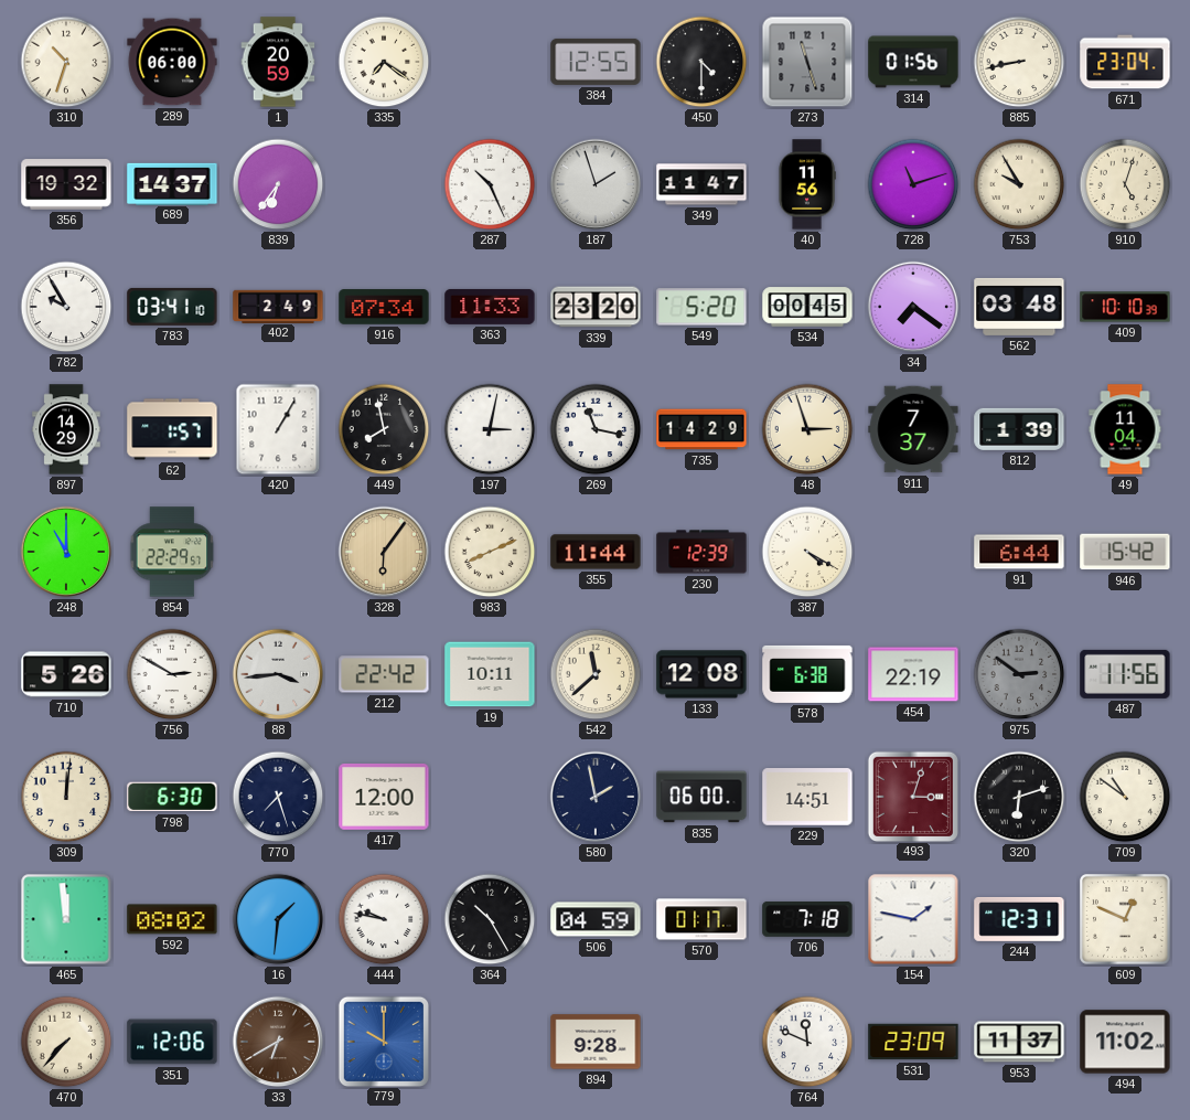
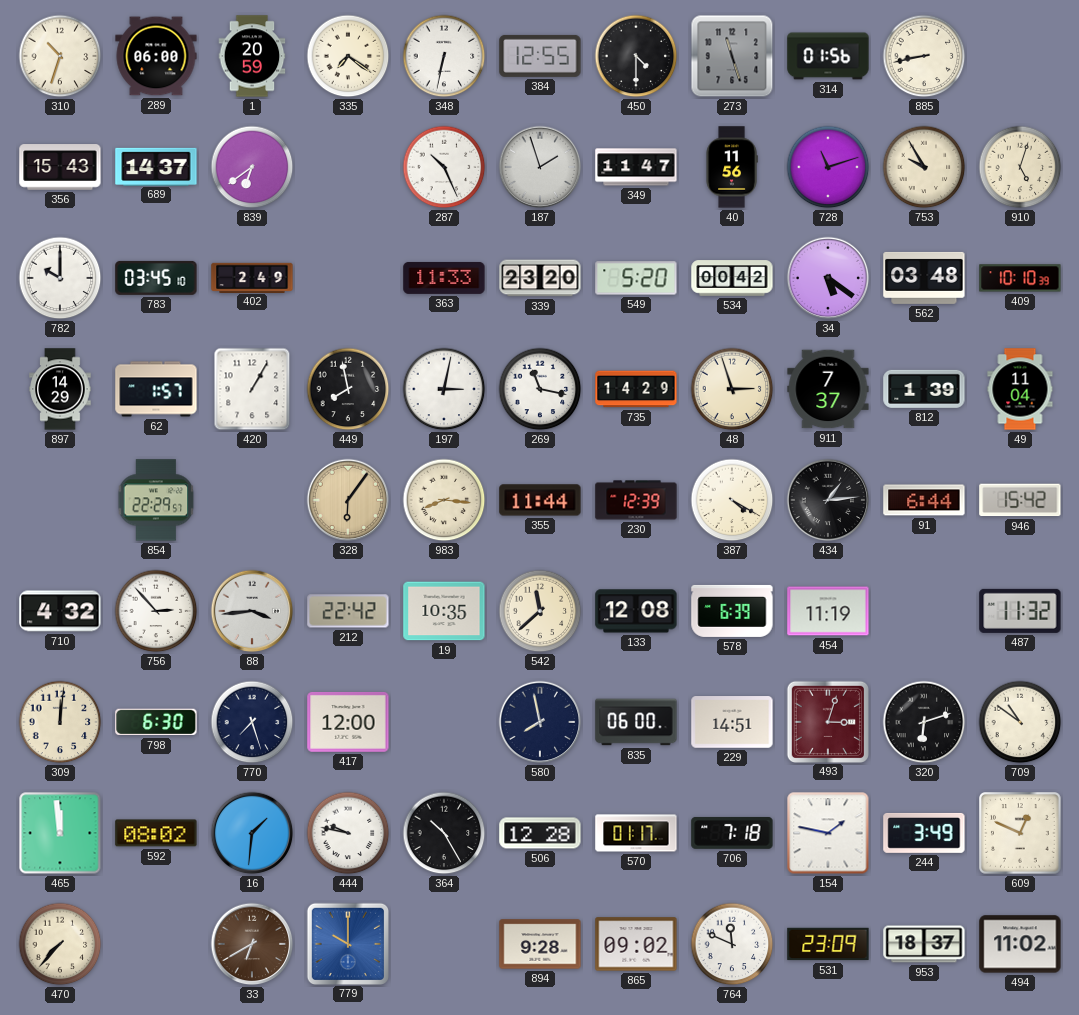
348: none -> 6:32 (444, 56)
671: 23:04 -> none (1125, 62)
356: 19:32 -> 15:43 (60, 167)
839: 6:36 -> 6:39 (252, 167)
782: 9:55 -> 10:00 (60, 278)
783: 03:41 -> 03:45 (156, 278)
916: 07:34 -> none (384, 307)
534: 00:45 -> 00:42 (732, 278)
34: 7:21 -> 5:21 (828, 278)
248: 11:00 -> none (66, 552)
983: 8:11 -> 8:16 (444, 500)
434: none -> 1:14 (828, 500)
710: 5:26 -> 4:32 (60, 611)
756: 2:50 -> 2:53 (156, 611)
19: 10:11 -> 10:35 (444, 611)
578: 6:38 -> 6:39 (732, 611)
454: 22:19 -> 11:19 (828, 611)
975: 2:51 -> none (1019, 674)
487: 11:56 -> 11:32 (1020, 611)
580: 1:58 -> 7:58 (540, 722)
506: 04:59 -> 12:28 (540, 833)
244: 12:31 -> 3:49 (924, 833)
351: 12:06 -> none (172, 1042)
865: none -> 09:02 (636, 944)
953: 11:37 -> 18:37 (924, 944)
